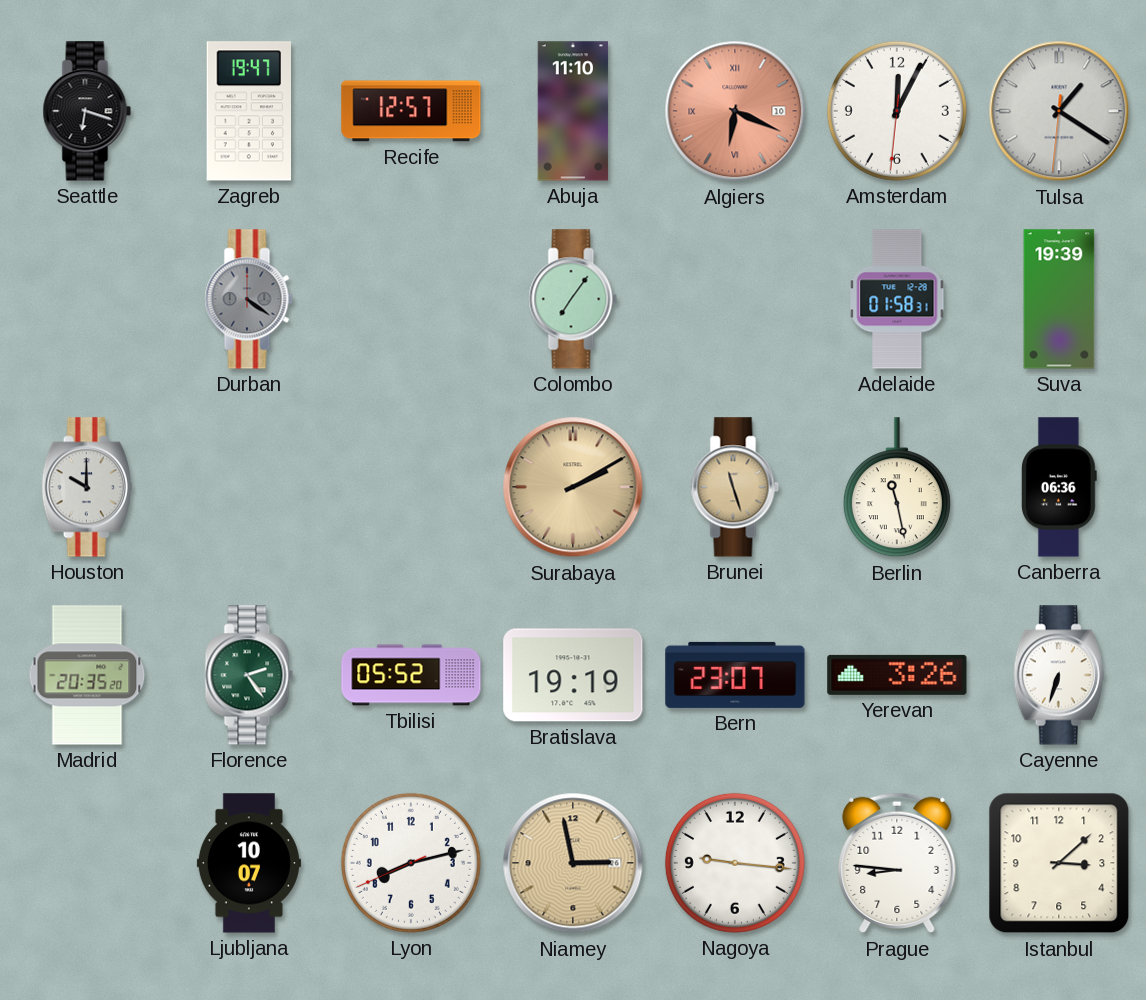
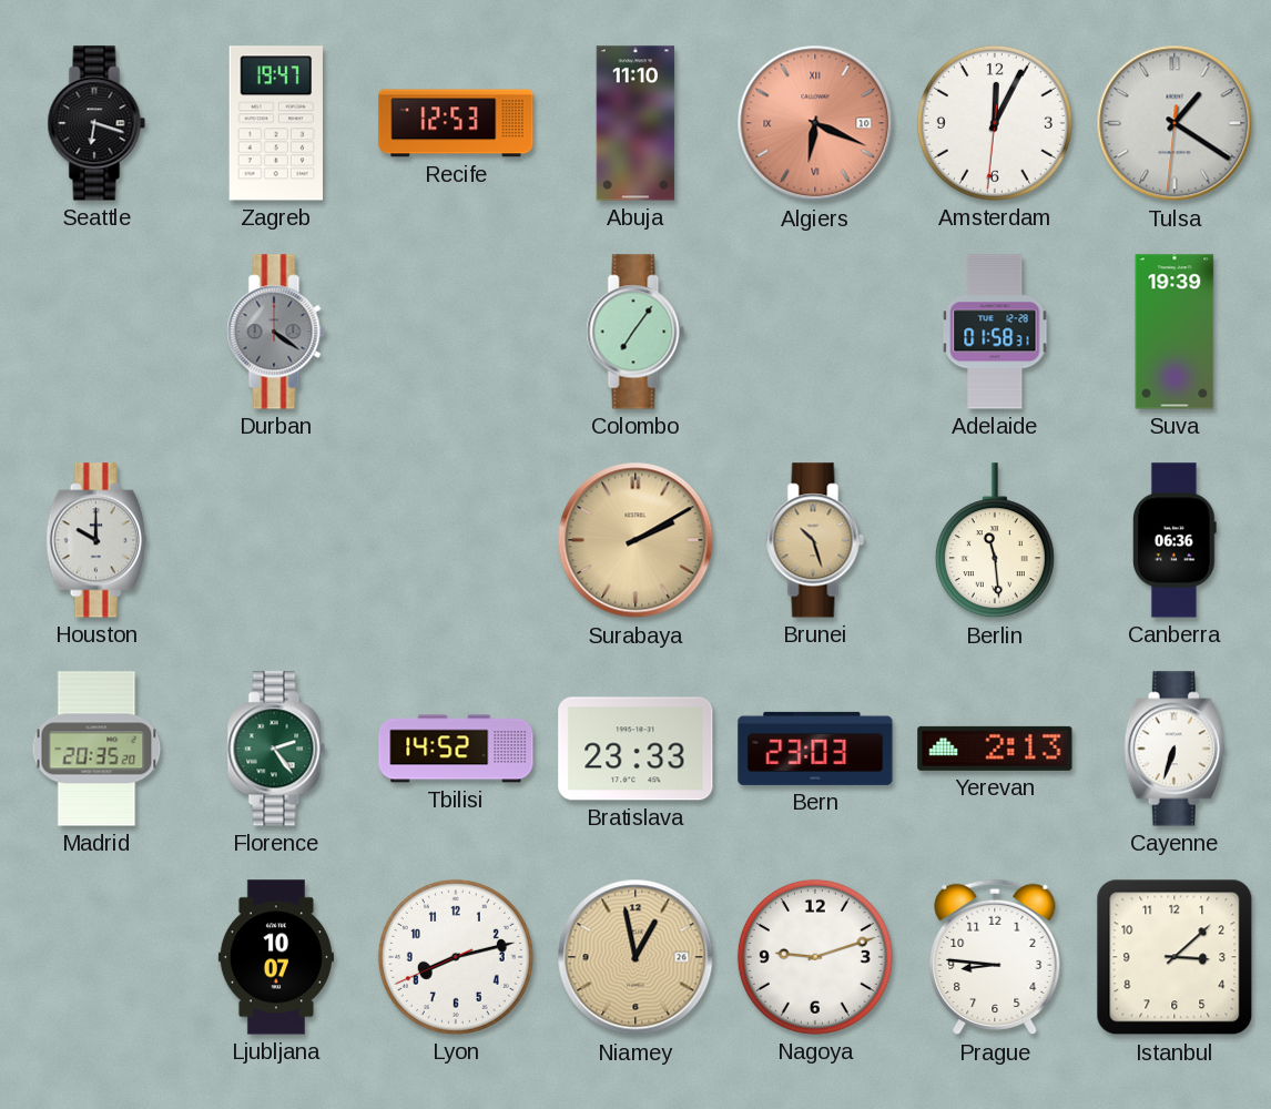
Recife: 12:57 -> 12:53 (456, 123)
Brunei: 11:27 -> 10:27 (815, 540)
Berlin: 11:28 -> 11:29 (995, 541)
Tbilisi: 05:52 -> 14:52 (456, 749)
Bratislava: 19:19 -> 23:33 (635, 749)
Bern: 23:07 -> 23:03 (815, 749)
Yerevan: 3:26 -> 2:13 (995, 749)
Niamey: 2:58 -> 12:58 (635, 957)
Nagoya: 9:16 -> 9:12 (815, 957)
